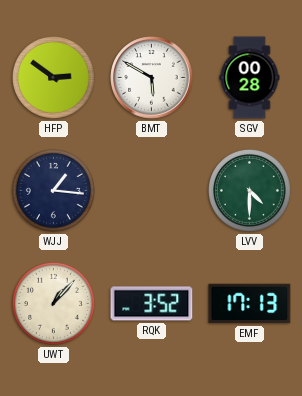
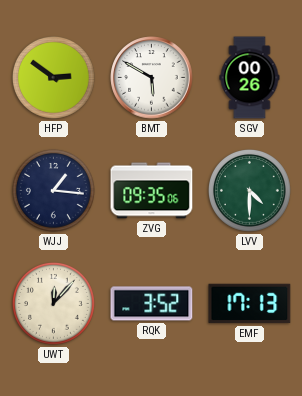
SGV: 00:28 -> 00:26 (250, 78)
ZVG: none -> 09:35 (152, 191)
UWT: 1:07 -> 12:07 (54, 304)
